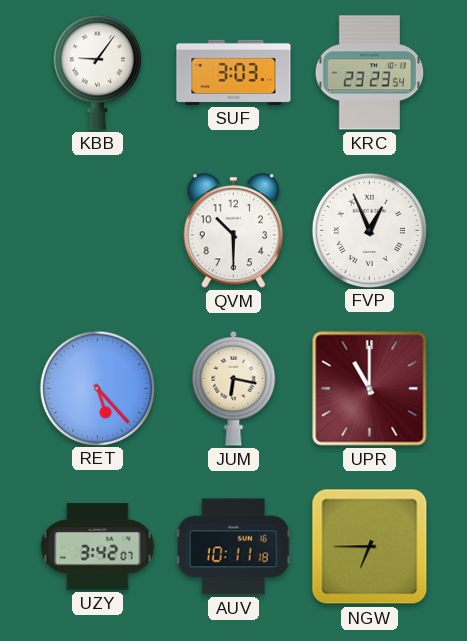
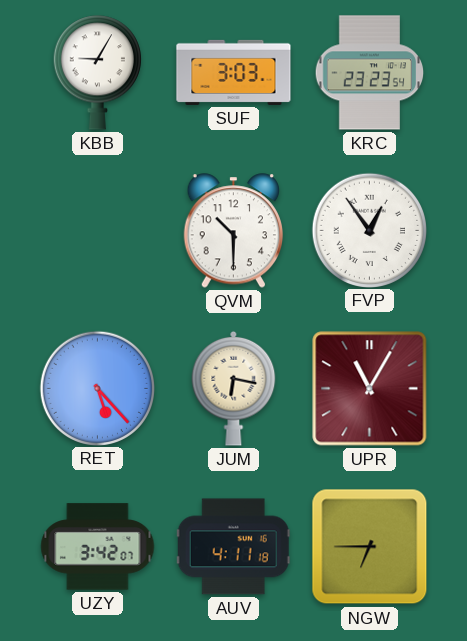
KBB: 9:06 -> 9:05 (97, 73)
FVP: 12:56 -> 12:54 (369, 230)
UPR: 11:00 -> 11:05 (370, 389)
AUV: 10:11 -> 4:11 (233, 547)
